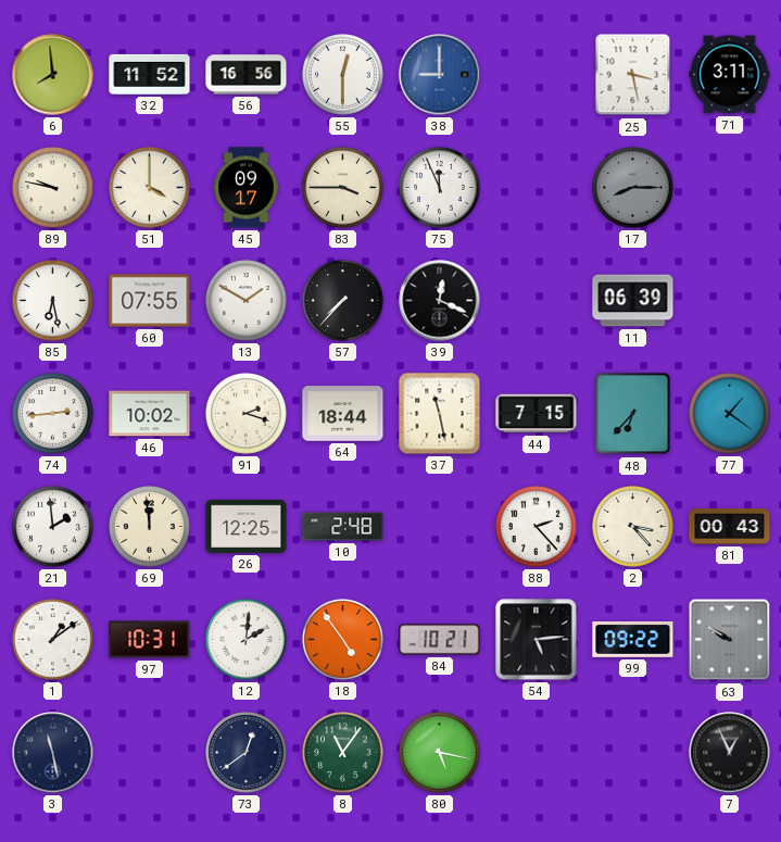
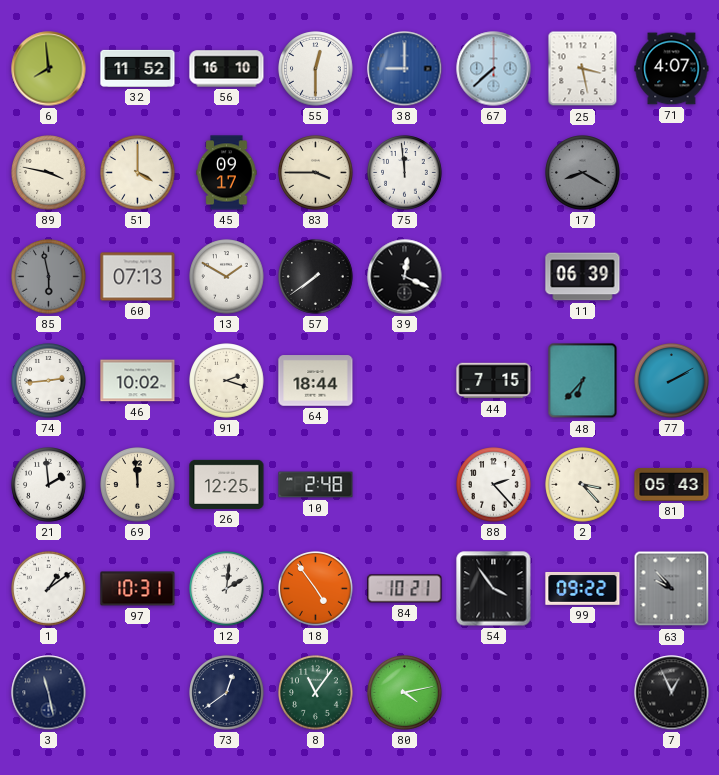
56: 16:56 -> 16:10 (227, 69)
67: none -> 7:38 (494, 69)
71: 3:11 -> 4:07 (672, 69)
89: 9:47 -> 3:47 (49, 173)
75: 11:56 -> 11:59 (405, 173)
17: 8:15 -> 8:20 (583, 173)
85: 6:28 -> 5:58 (49, 277)
85 dial: white -> grey (49, 277)
60: 07:55 -> 07:13 (138, 277)
57: 7:37 -> 7:39 (316, 277)
37: 11:28 -> none (440, 414)
77: 1:21 -> 2:10 (672, 381)
81: 00:43 -> 05:43 (672, 484)
54: 5:14 -> 3:54 (494, 589)
63: 9:50 -> 9:53 (672, 589)
80: 5:17 -> 4:13 (405, 693)
